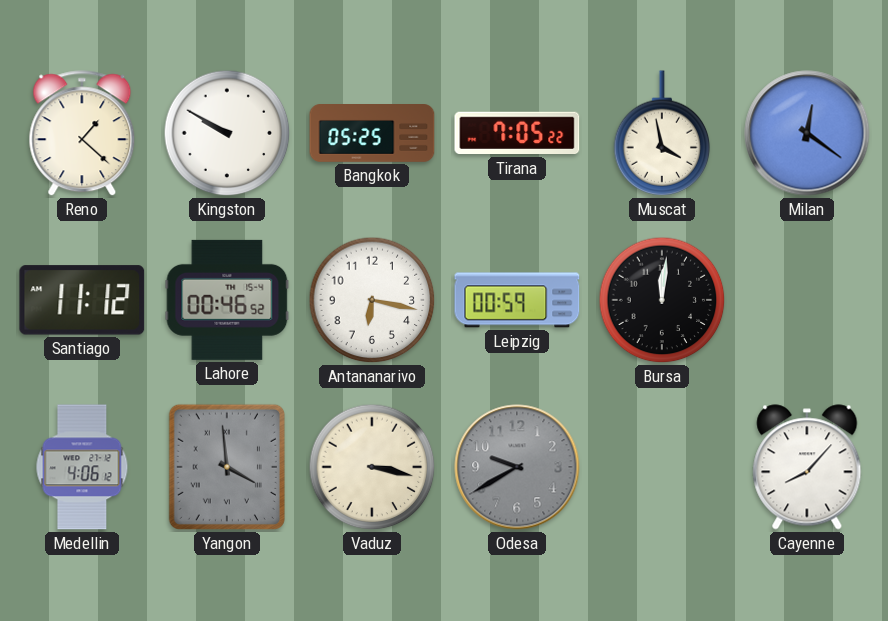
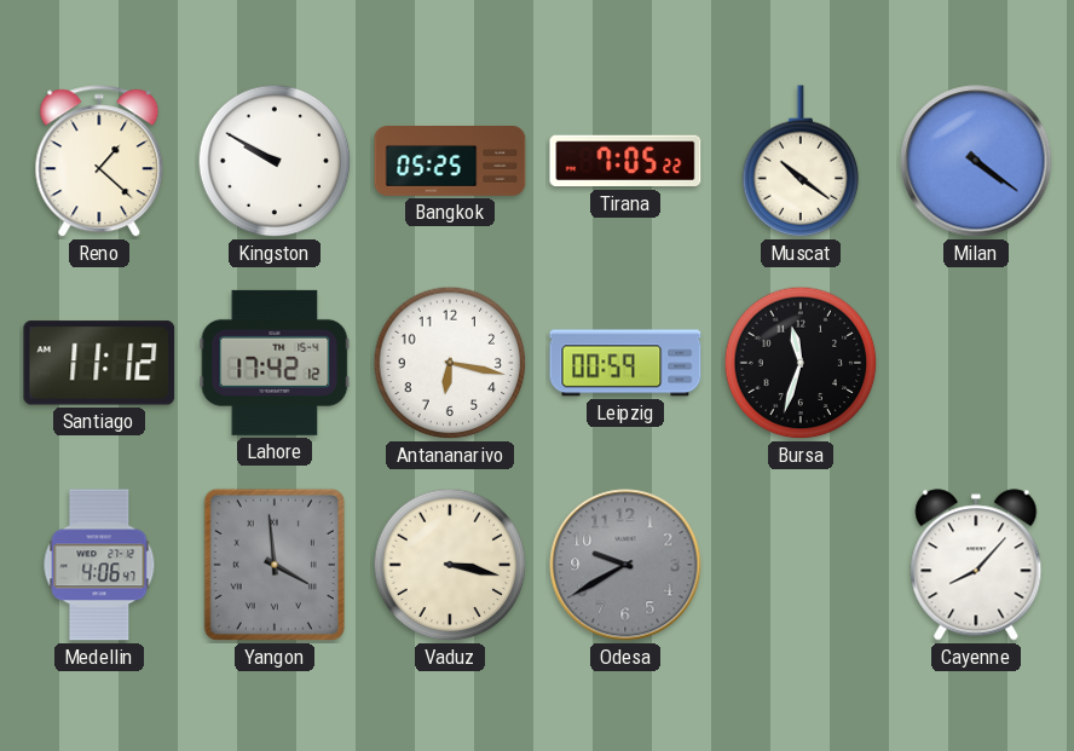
Muscat: 3:58 -> 10:21 (801, 161)
Milan: 12:21 -> 4:21 (976, 161)
Lahore: 00:46 -> 17:42 (275, 363)
Bursa: 12:01 -> 11:33 (801, 363)
Medellin: 4:06:12 -> 4:06:47 (99, 565)
